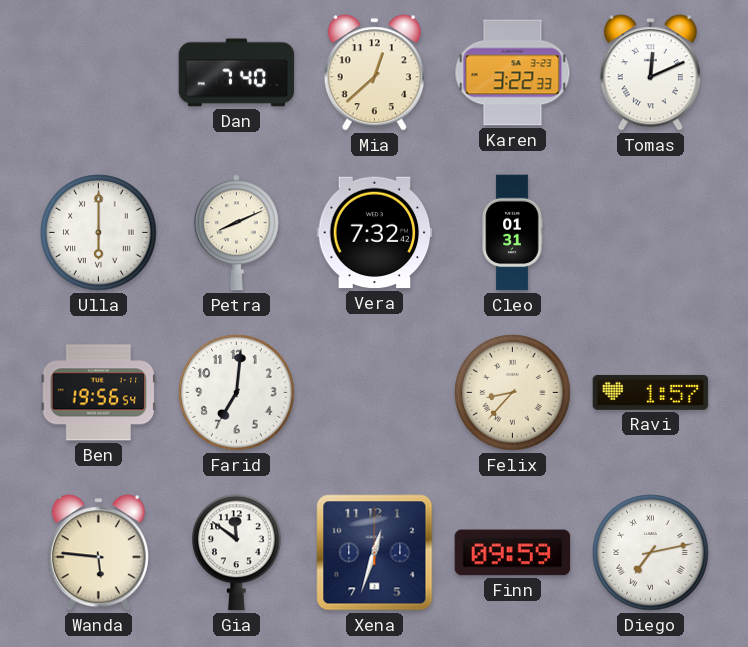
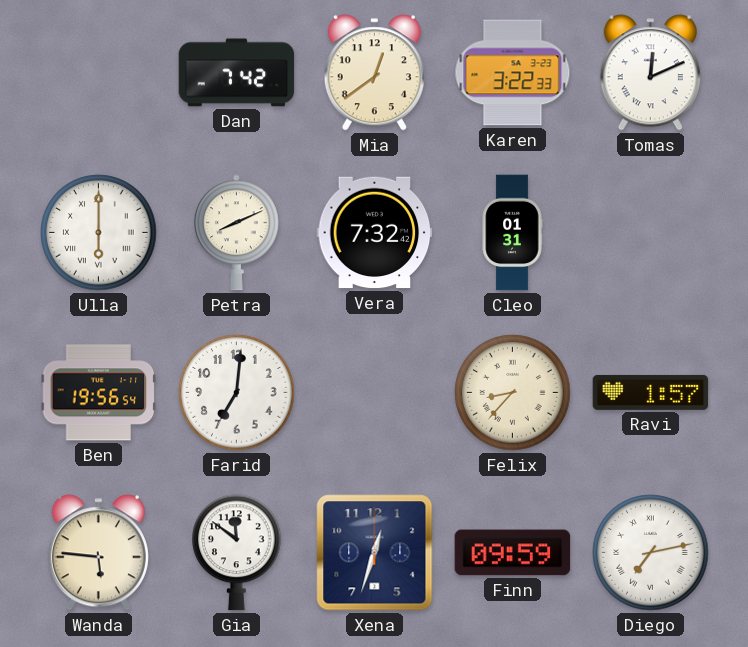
Dan: 7:40 -> 7:42 (237, 73)
Mia: 12:38 -> 12:39 (374, 73)
